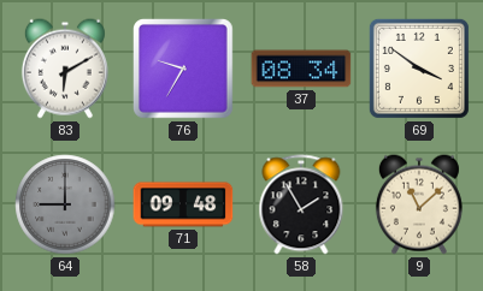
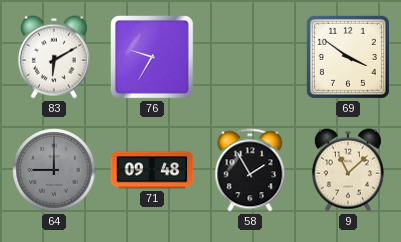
37: 08:34 -> none (301, 69)
